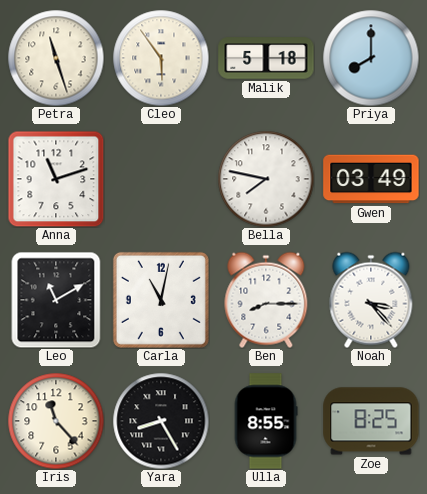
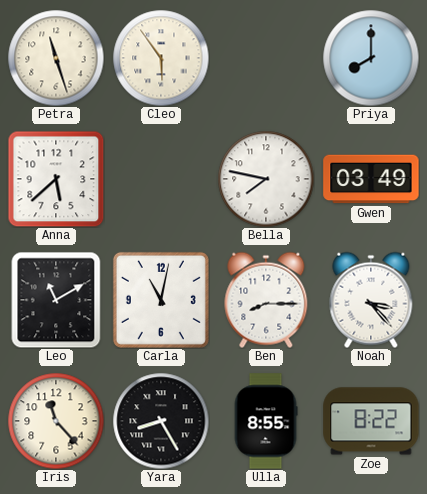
Malik: 5:18 -> none (266, 58)
Anna: 11:12 -> 5:38 (56, 179)
Zoe: 8:25 -> 8:22 (371, 421)
